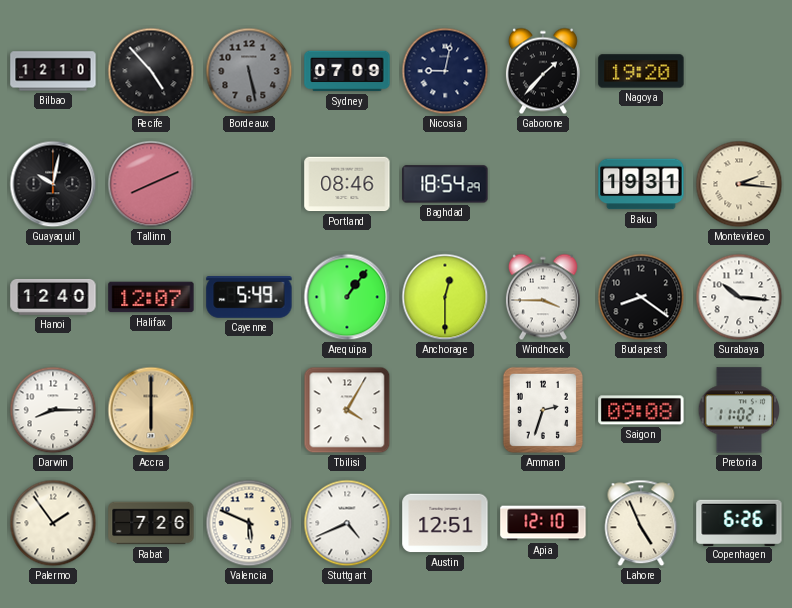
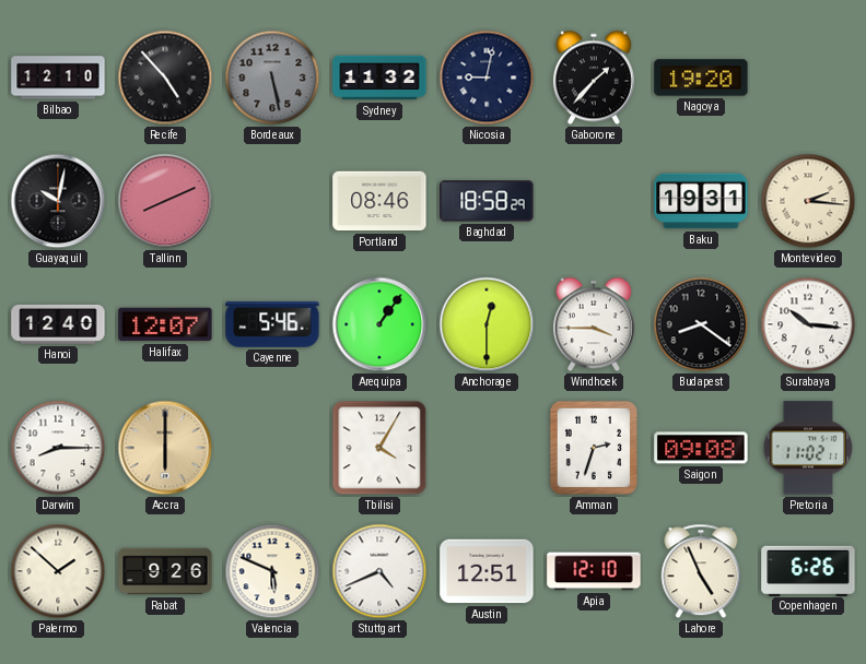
Sydney: 07:09 -> 11:32 (379, 78)
Baghdad: 18:54 -> 18:58 (487, 201)
Cayenne: 5:49 -> 5:46 (272, 325)
Palermo: 1:54 -> 1:52 (58, 571)
Rabat: 7:26 -> 9:26 (165, 571)
